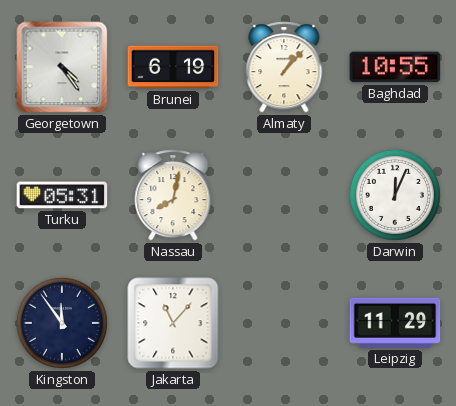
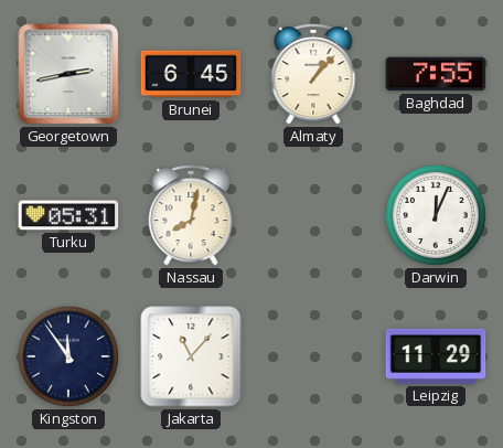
Georgetown: 4:24 -> 2:43 (68, 74)
Brunei: 6:19 -> 6:45 (191, 74)
Baghdad: 10:55 -> 7:55 (436, 74)
